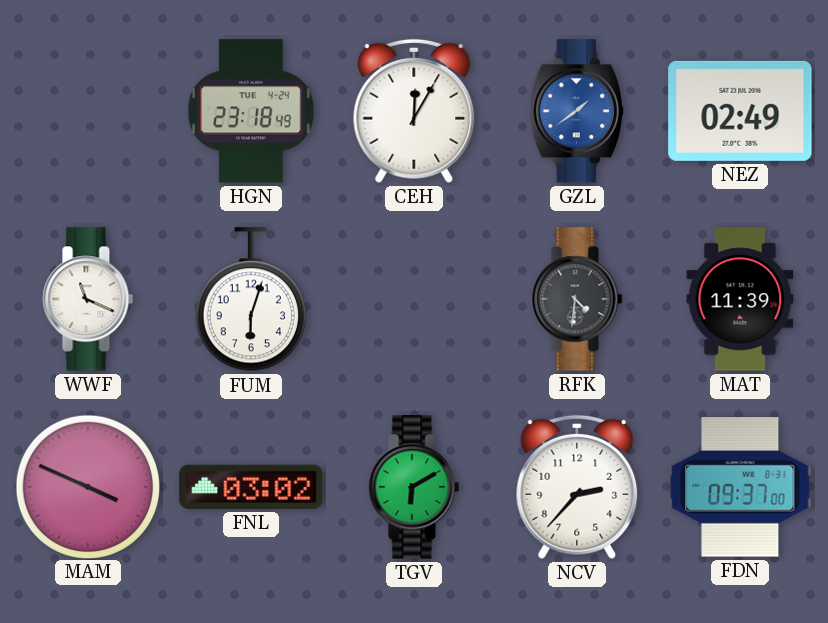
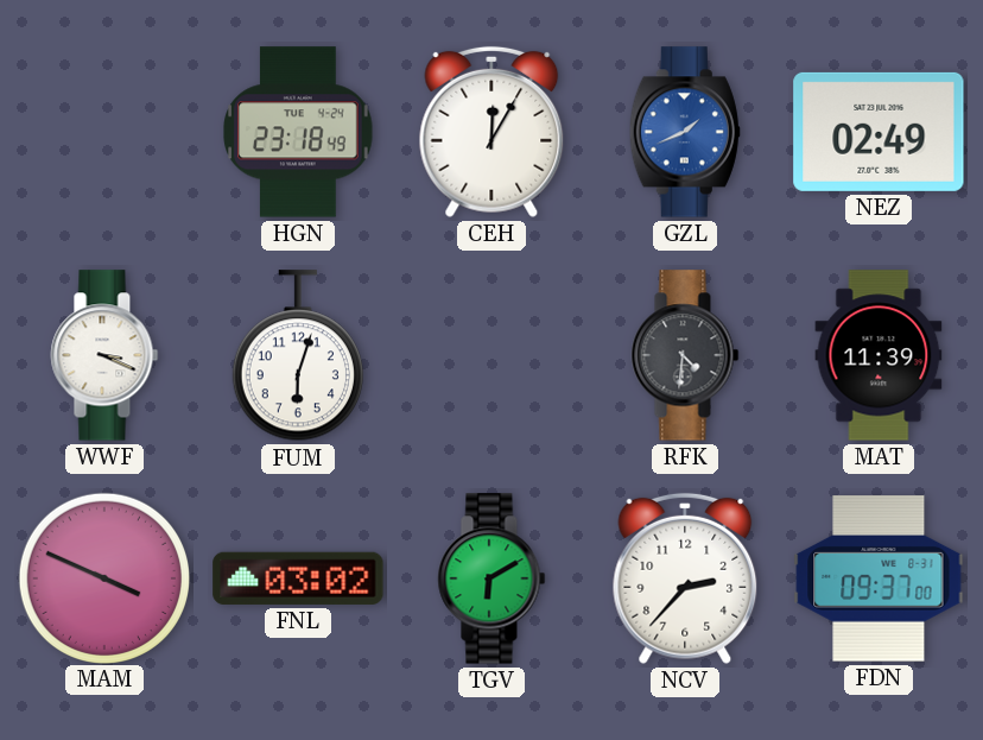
GZL: 1:39 -> 1:41 (685, 132)
WWF: 11:19 -> 3:19 (104, 355)
